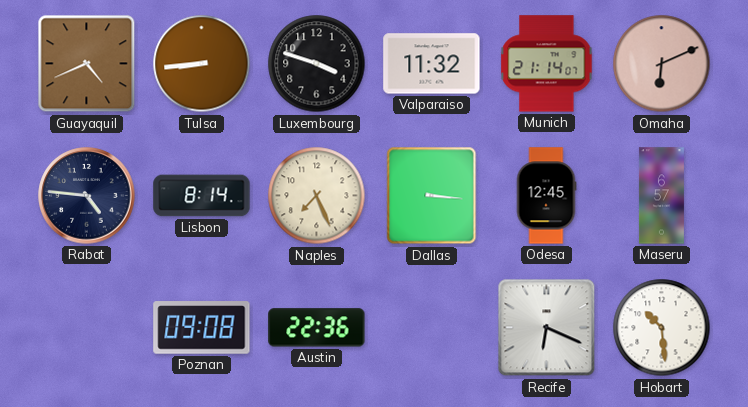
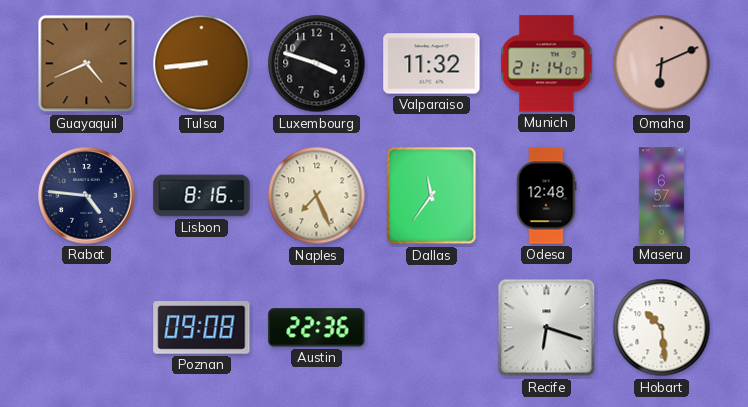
Lisbon: 8:14 -> 8:16 (202, 196)
Dallas: 3:16 -> 11:36 (432, 196)
Odesa: 12:45 -> 12:48 (546, 196)
Recife: 6:19 -> 6:18 (547, 328)
